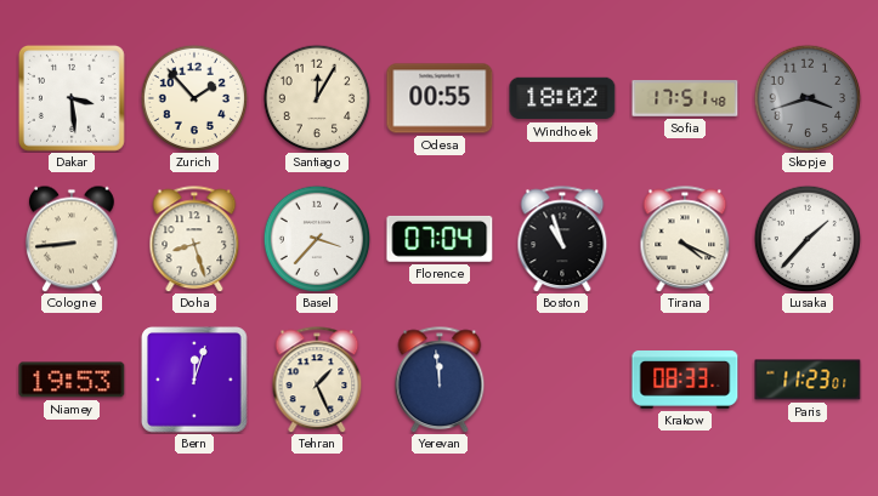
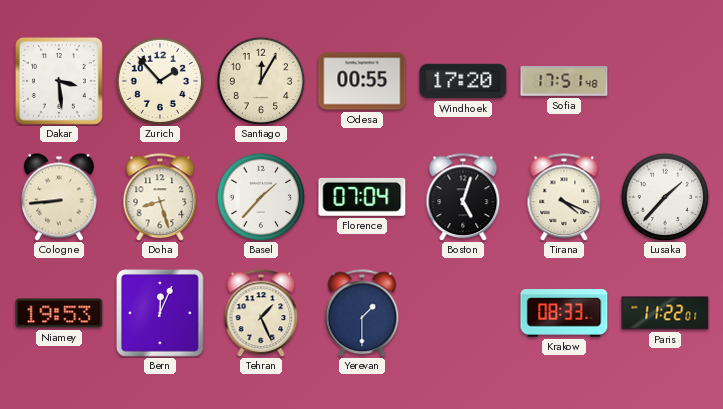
Windhoek: 18:02 -> 17:20 (463, 81)
Skopje: 3:42 -> none (808, 98)
Basel: 3:37 -> 1:37 (261, 197)
Boston: 10:57 -> 5:03 (463, 197)
Bern: 12:03 -> 12:04 (160, 313)
Yerevan: 11:59 -> 1:30 (362, 313)
Paris: 11:23 -> 11:22 (665, 313)
